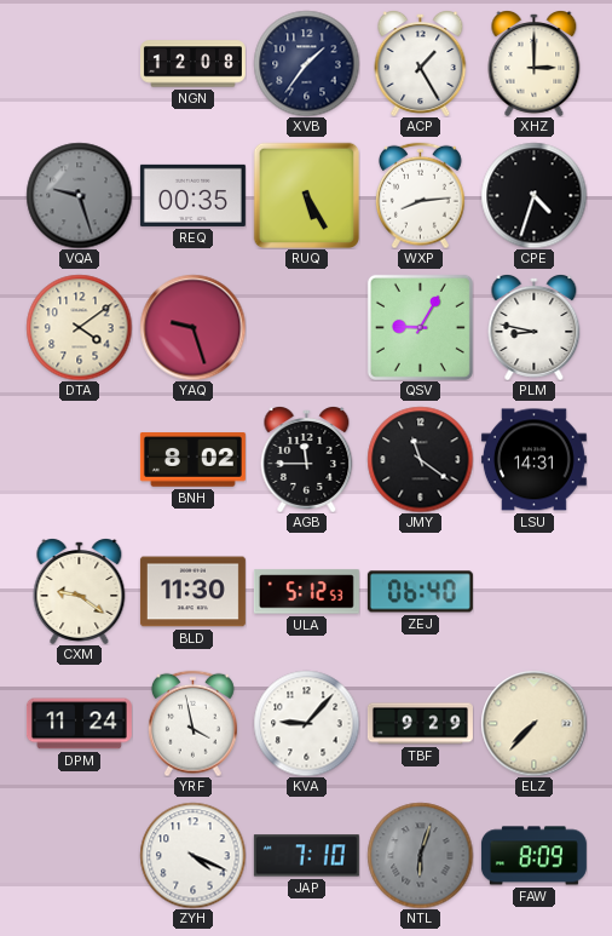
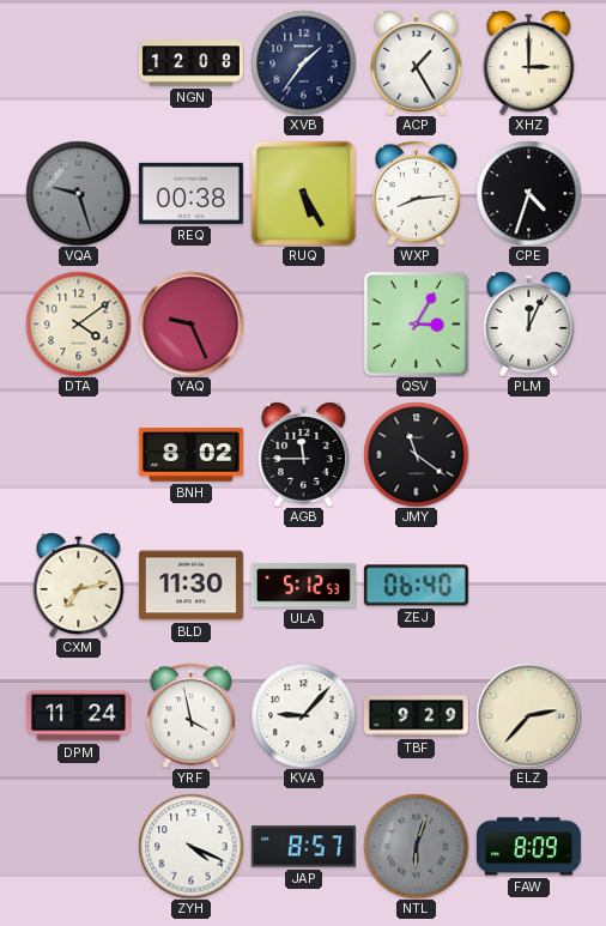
REQ: 00:35 -> 00:38 (190, 193)
YAQ: 9:27 -> 9:26 (190, 323)
QSV: 9:05 -> 3:05 (416, 323)
PLM: 8:47 -> 12:04 (529, 325)
LSU: 14:31 -> none (533, 460)
CXM: 9:21 -> 7:13 (79, 586)
ELZ: 7:37 -> 2:37 (528, 715)
JAP: 7:10 -> 8:57 (303, 847)
